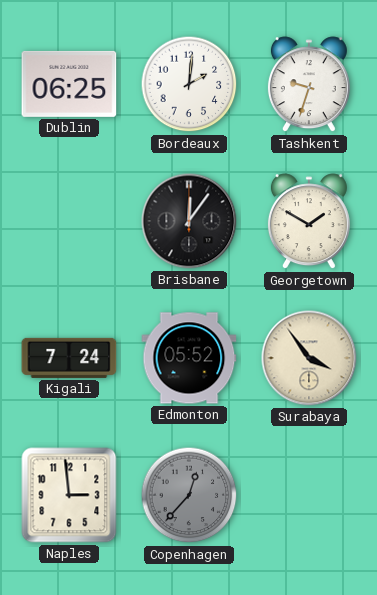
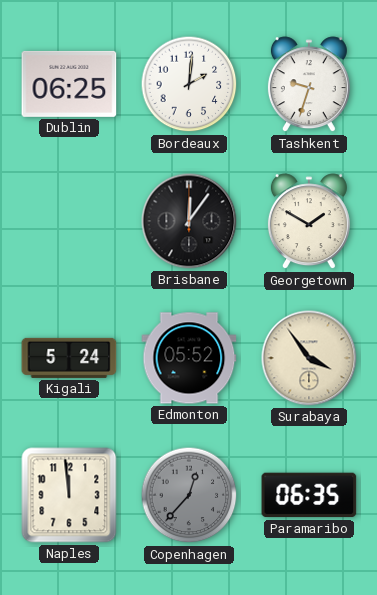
Kigali: 7:24 -> 5:24 (69, 358)
Naples: 2:59 -> 11:59 (69, 495)
Paramaribo: none -> 06:35 (309, 495)
